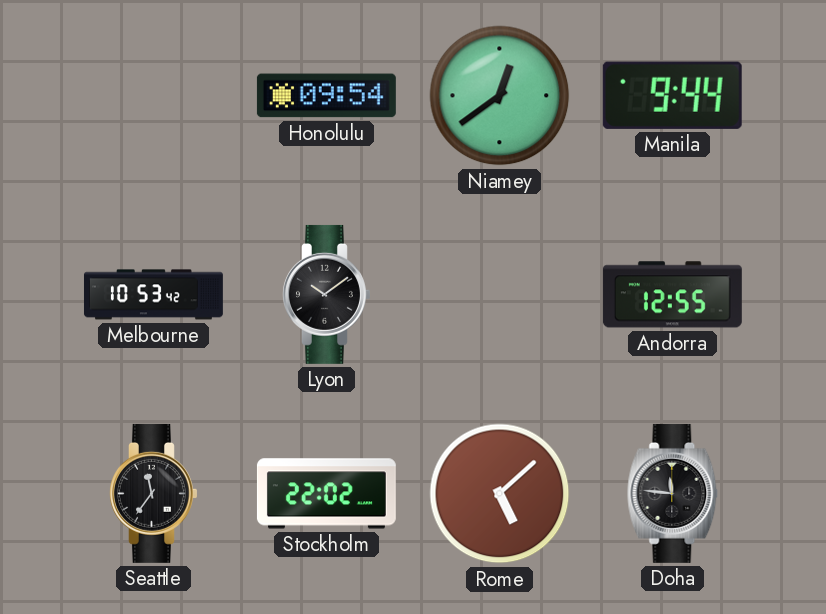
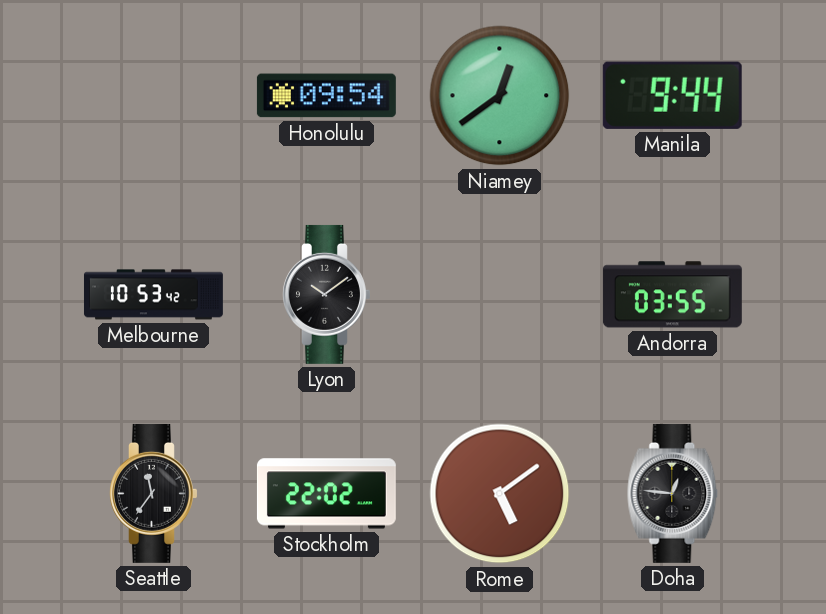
Andorra: 12:55 -> 03:55 (672, 295)
Rome: 5:08 -> 5:09 (500, 494)
Doha: 11:46 -> 12:46 (673, 493)
